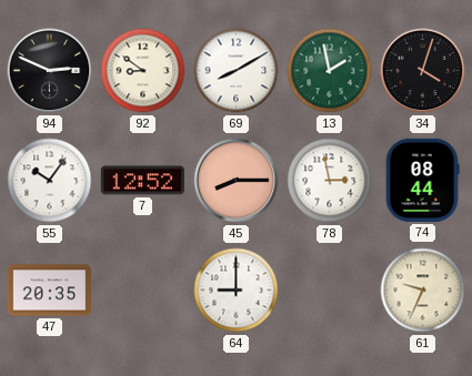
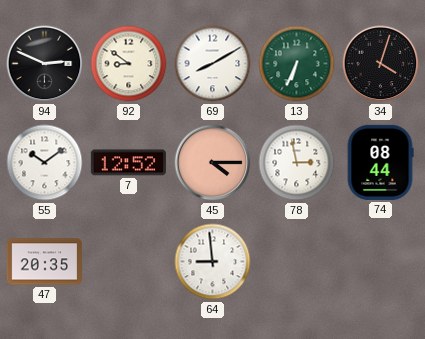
13: 1:58 -> 6:34 (297, 64)
55: 10:06 -> 10:09 (45, 163)
45: 8:15 -> 4:15 (213, 163)
64: 9:00 -> 8:59 (213, 262)
61: 9:34 -> none (423, 291)
